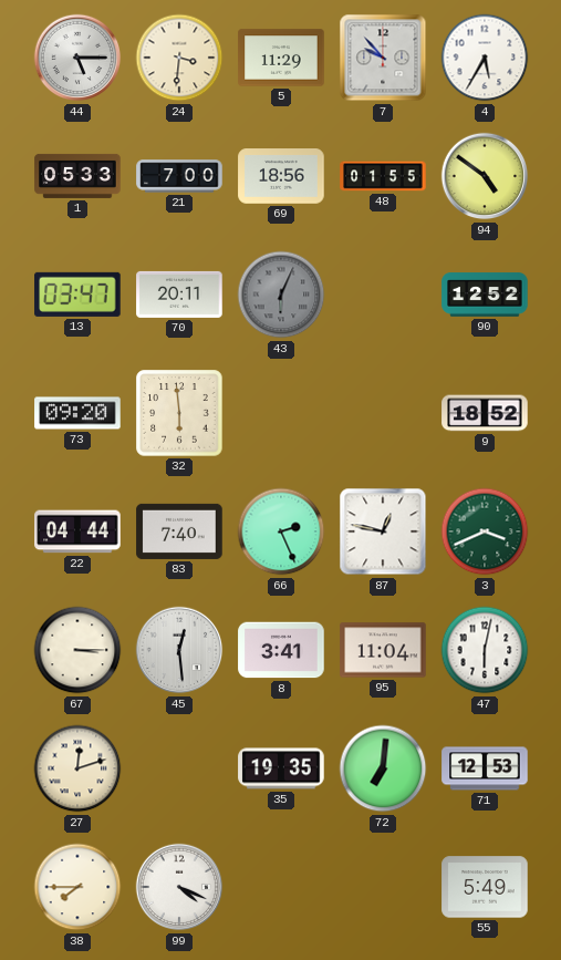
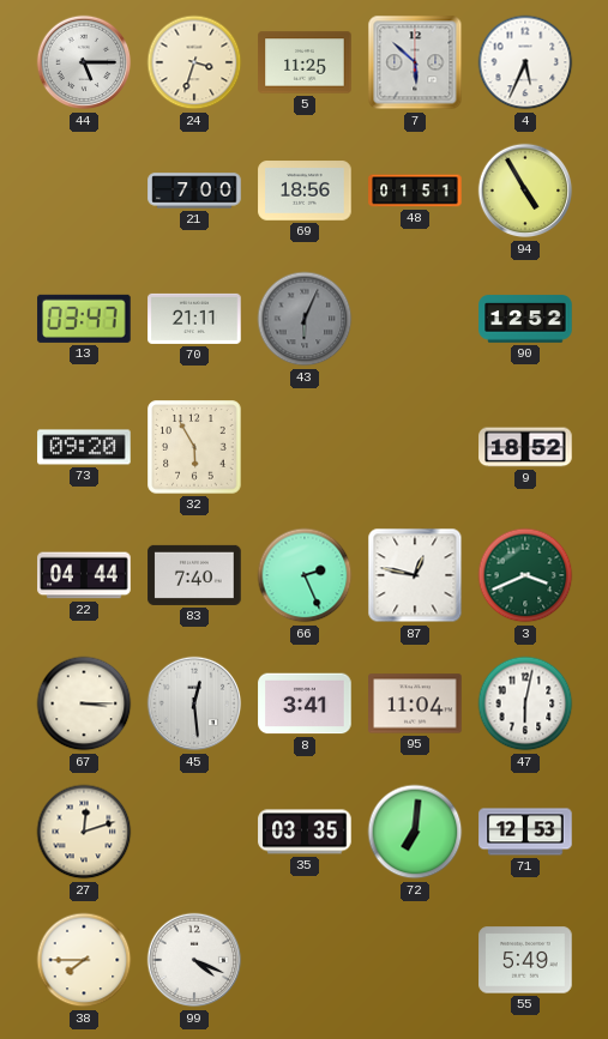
24: 3:31 -> 3:33 (194, 62)
5: 11:29 -> 11:25 (305, 62)
7: 9:53 -> 5:52 (415, 62)
4: 5:35 -> 5:34 (525, 62)
1: 05:33 -> none (77, 176)
48: 01:55 -> 01:51 (415, 191)
94: 4:51 -> 4:55 (525, 191)
70: 20:11 -> 21:11 (194, 319)
32: 5:59 -> 5:55 (194, 447)
35: 19:35 -> 03:35 (305, 832)
